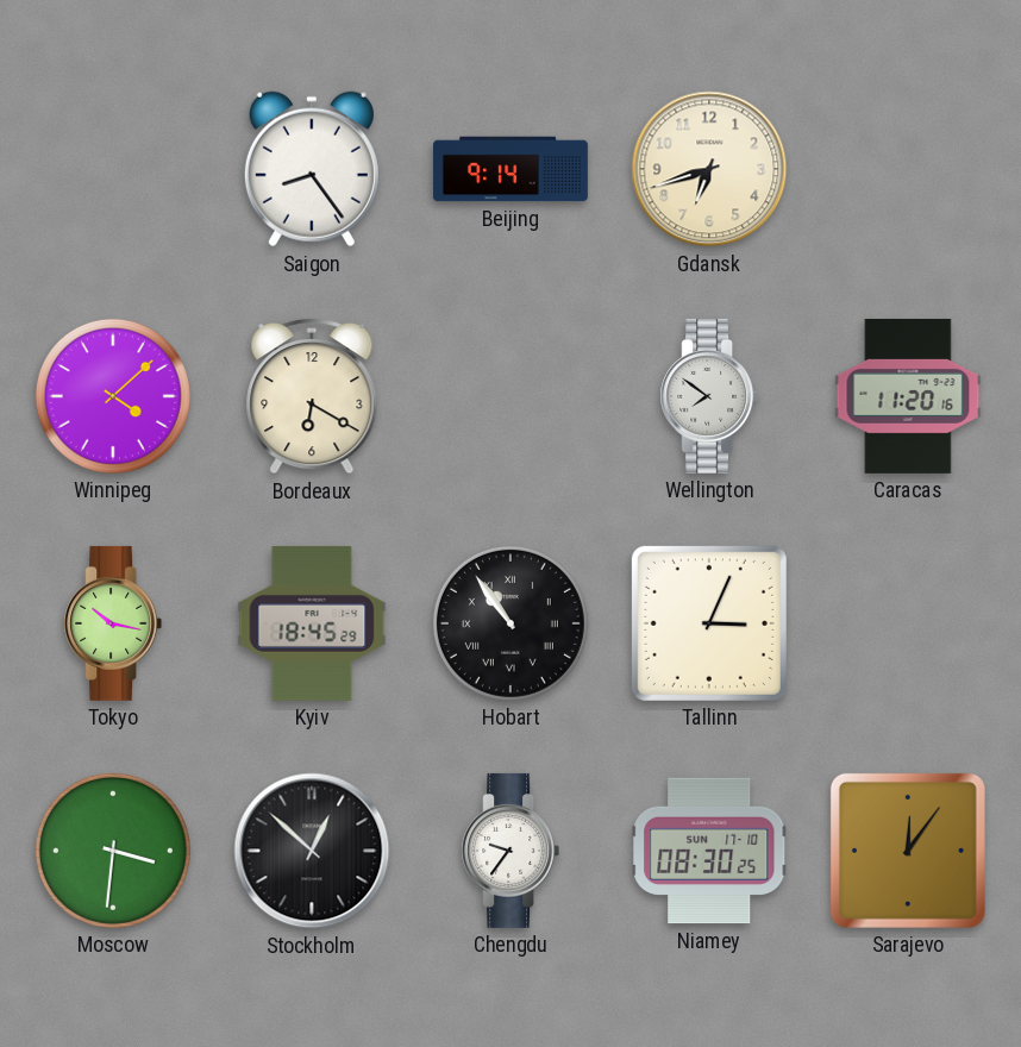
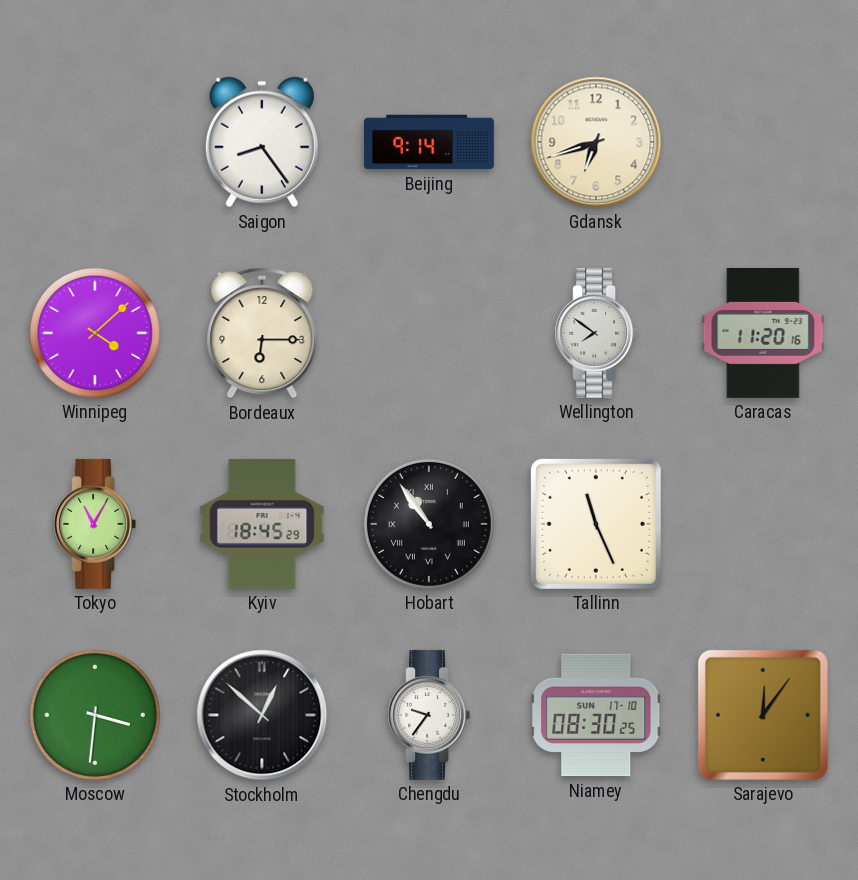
Bordeaux: 6:20 -> 6:15 (262, 333)
Tokyo: 10:17 -> 11:05 (95, 524)
Tallinn: 3:04 -> 11:26 (596, 524)
